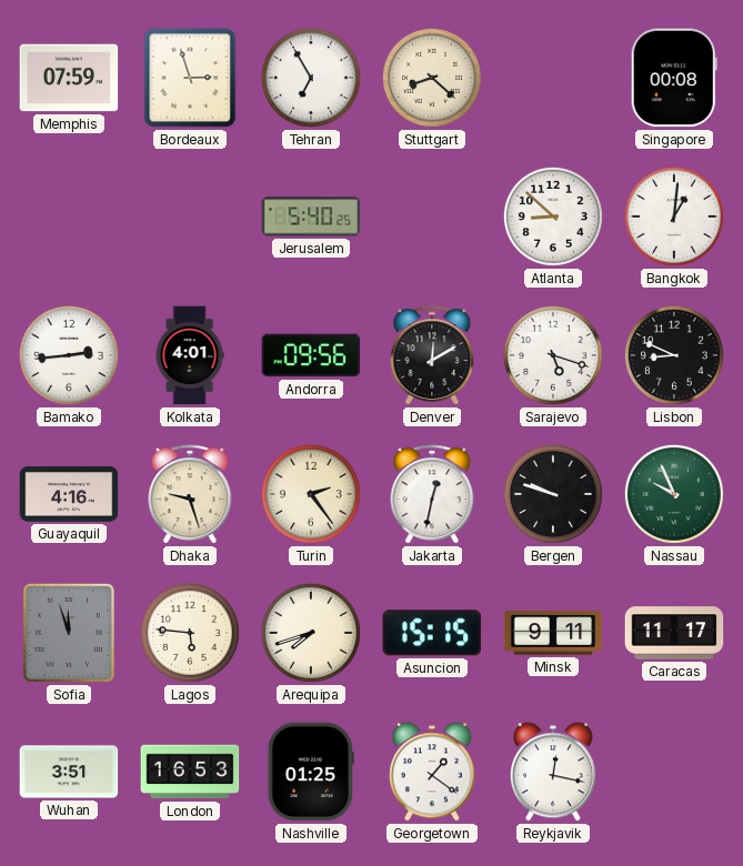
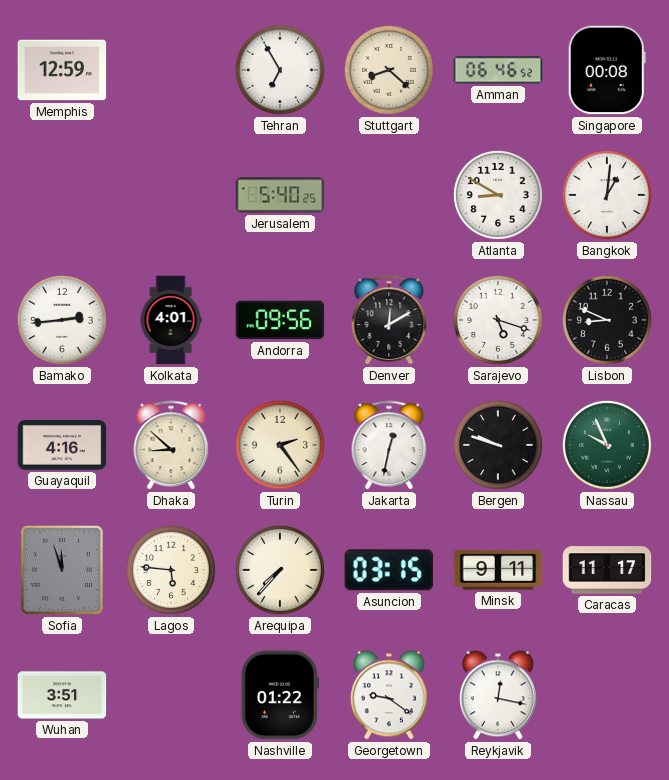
Memphis: 07:59 -> 12:59 (62, 70)
Bordeaux: 2:57 -> none (190, 78)
Amman: none -> 06:46 (498, 70)
Atlanta: 8:52 -> 8:50 (498, 195)
Dhaka: 9:27 -> 8:52 (171, 445)
Arequipa: 7:42 -> 7:37 (280, 570)
Asuncion: 15:15 -> 03:15 (389, 570)
London: 16:53 -> none (190, 772)
Nashville: 01:25 -> 01:22 (280, 695)
Georgetown: 1:21 -> 9:21 (389, 695)
